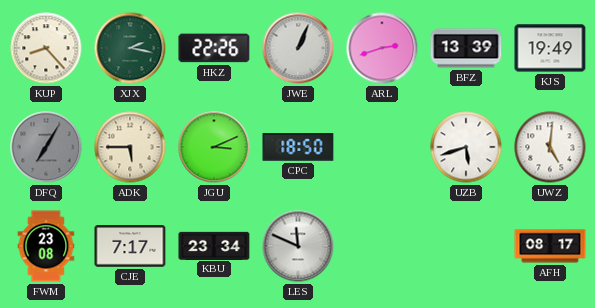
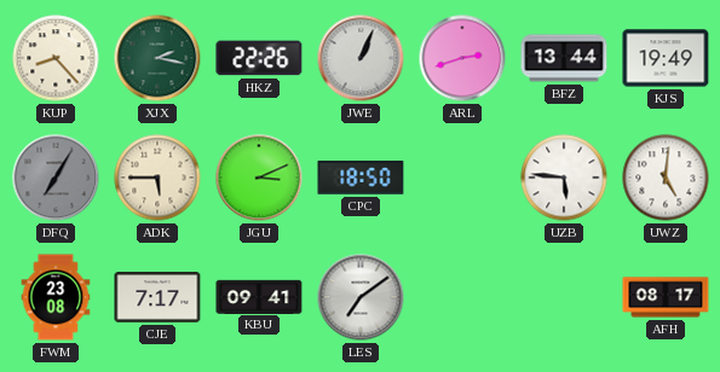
BFZ: 13:39 -> 13:44 (564, 58)
UZB: 5:42 -> 5:46 (564, 178)
KBU: 23:34 -> 09:41 (259, 296)
LES: 11:49 -> 7:09 (361, 297)
